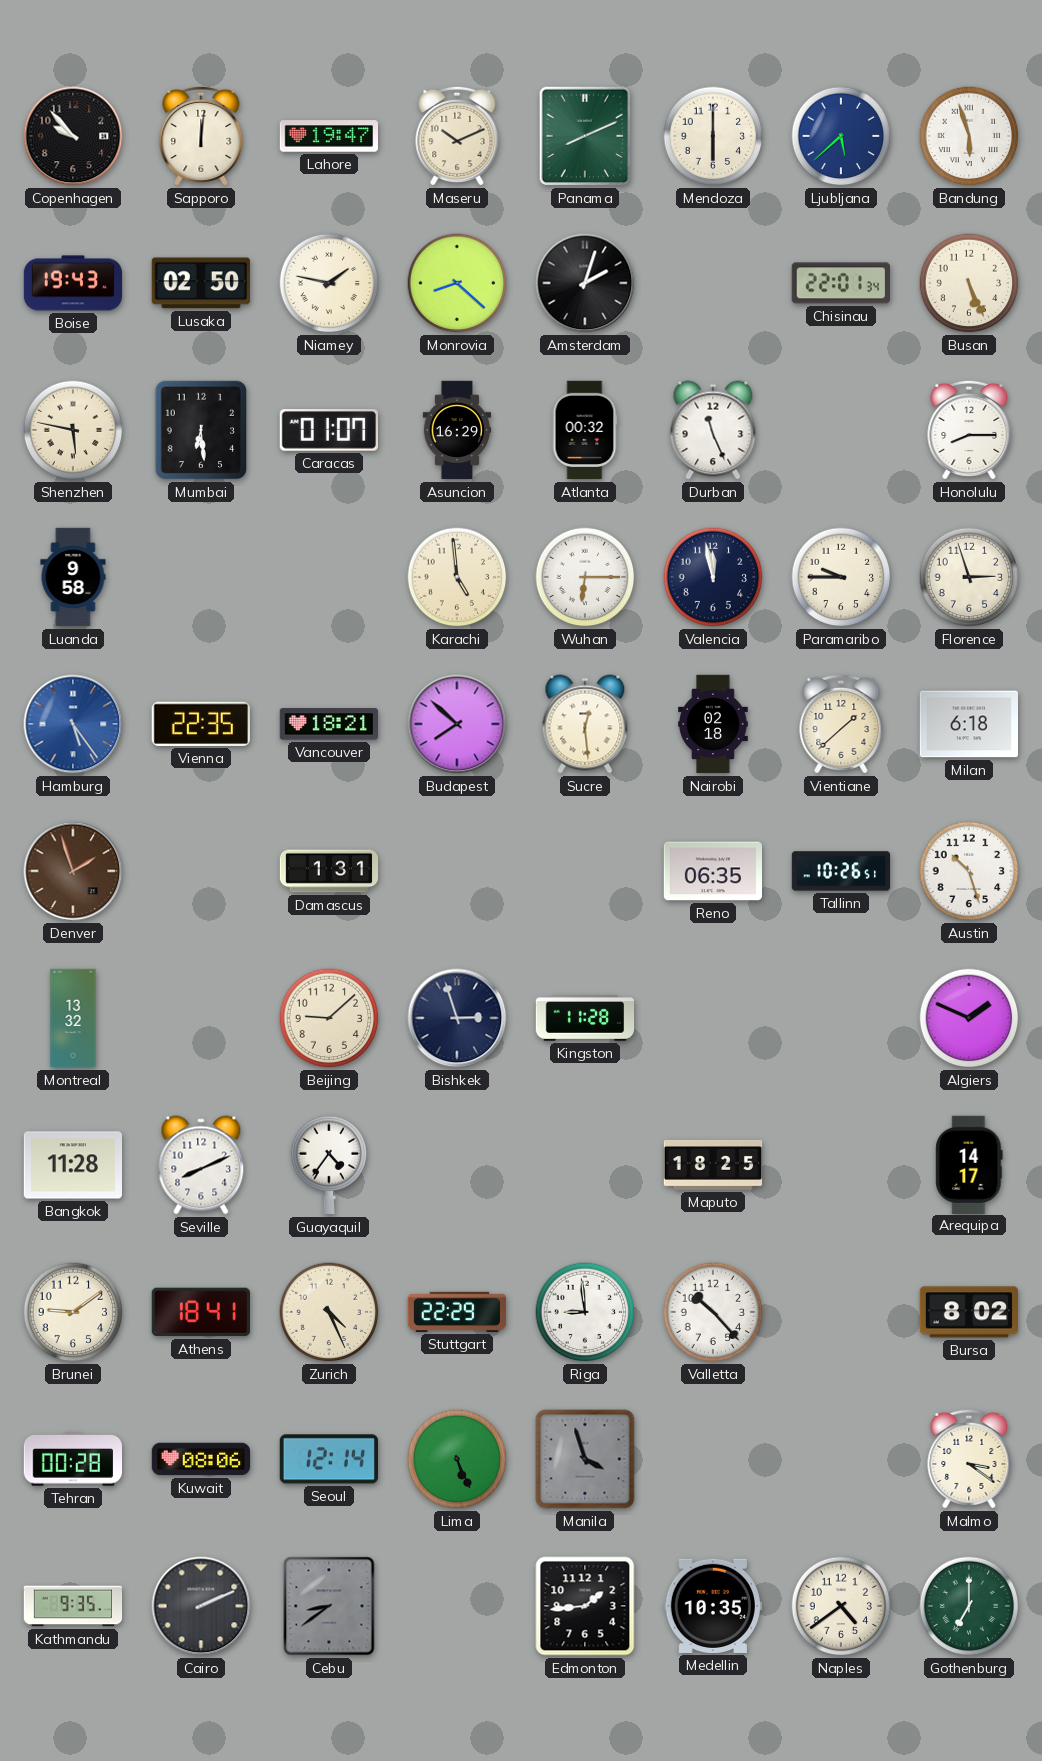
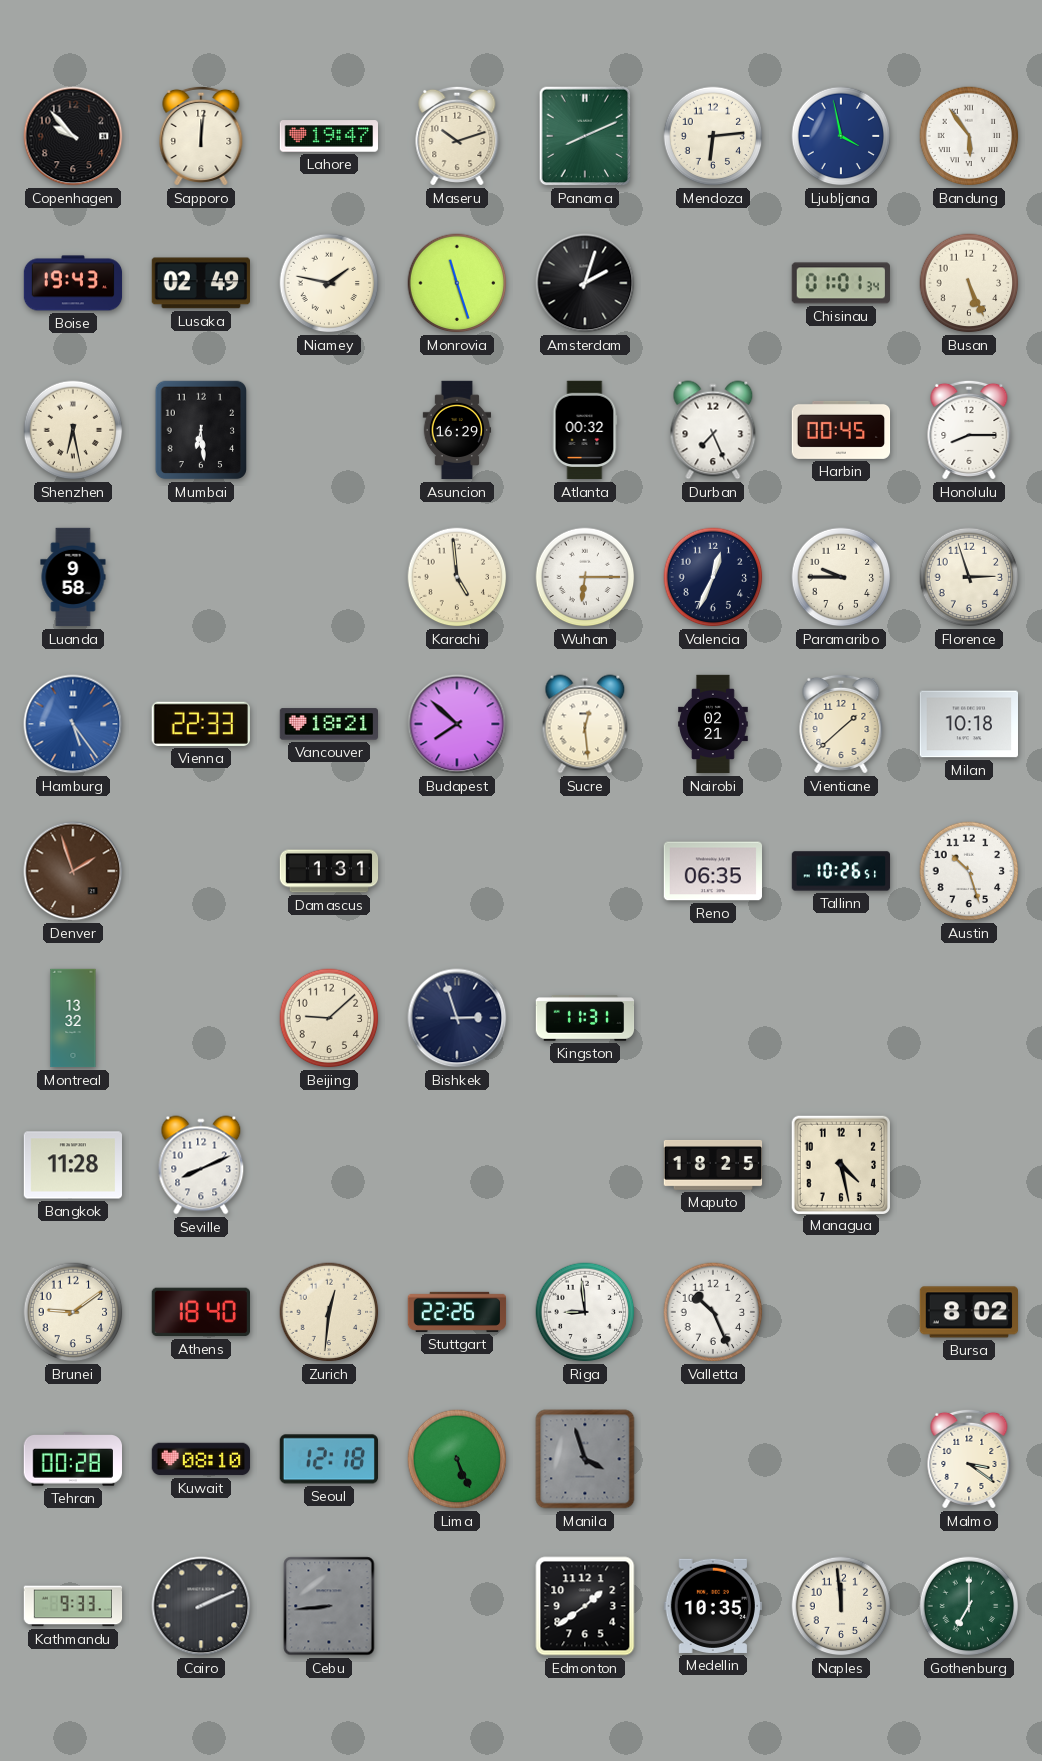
Maseru: 10:11 -> 10:12 (457, 136)
Mendoza: 6:00 -> 6:14 (713, 136)
Ljubljana: 5:38 -> 3:58 (841, 136)
Bandung: 5:57 -> 5:54 (969, 136)
Lusaka: 02:50 -> 02:49 (200, 283)
Monrovia: 8:22 -> 11:27 (457, 283)
Chisinau: 22:01 -> 01:01 (841, 283)
Shenzhen: 5:47 -> 6:28 (73, 430)
Caracas: 01:07 -> none (328, 430)
Durban: 11:26 -> 7:26 (713, 430)
Harbin: none -> 00:45 (841, 430)
Valencia: 11:58 -> 12:34 (713, 577)
Vienna: 22:35 -> 22:33 (201, 724)
Nairobi: 02:18 -> 02:21 (713, 724)
Milan: 6:18 -> 10:18 (969, 724)
Kingston: 11:28 -> 11:31 (585, 1019)
Algiers: 1:49 -> none (969, 1018)
Guayaquil: 4:36 -> none (329, 1165)
Managua: none -> 4:28 (840, 1164)
Arequipa: 14:17 -> none (969, 1164)
Athens: 18:41 -> 18:40 (200, 1312)
Zurich: 4:26 -> 12:31 (329, 1312)
Stuttgart: 22:29 -> 22:26 (457, 1312)
Valletta: 10:23 -> 10:26 (713, 1312)
Kuwait: 08:06 -> 08:10 (201, 1459)
Seoul: 12:14 -> 12:18 (328, 1459)
Kathmandu: 9:35 -> 9:33 (73, 1606)
Cebu: 8:39 -> 8:44 (329, 1606)
Edmonton: 1:44 -> 1:39 (585, 1606)
Naples: 4:39 -> 11:59 (841, 1606)
